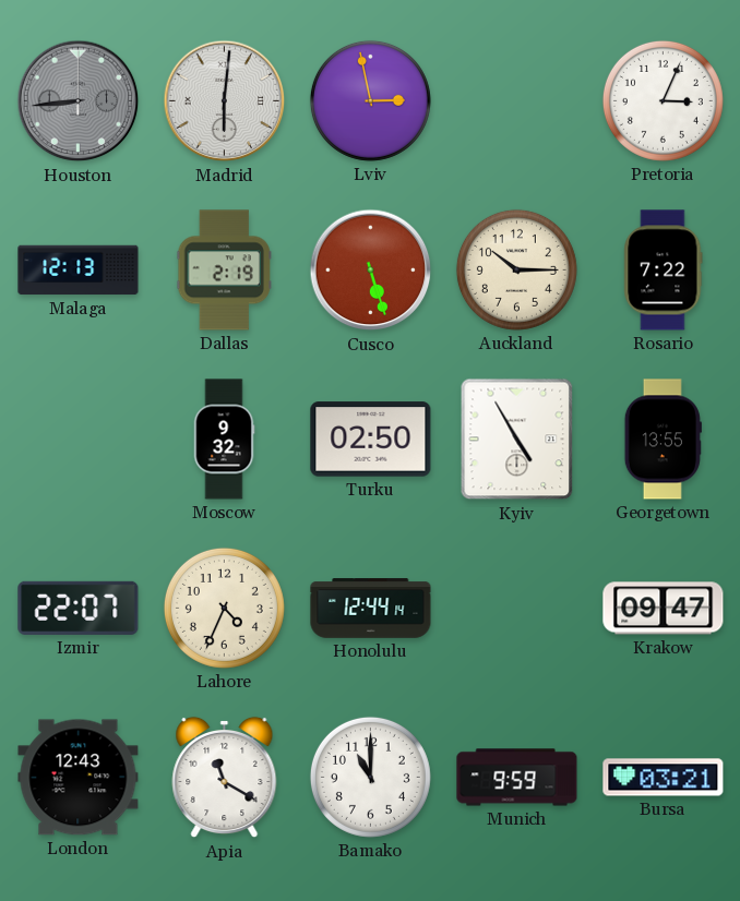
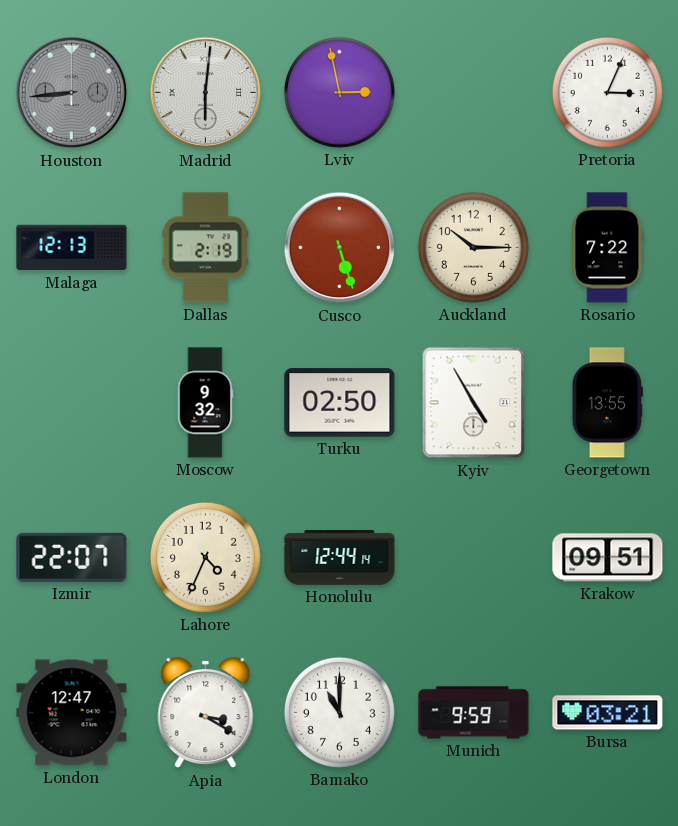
Krakow: 09:47 -> 09:51 (608, 558)
London: 12:43 -> 12:47 (72, 713)
Apia: 11:20 -> 3:20 (206, 713)
